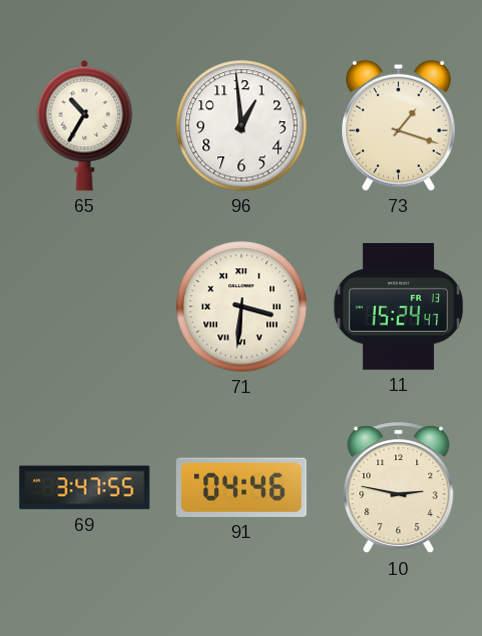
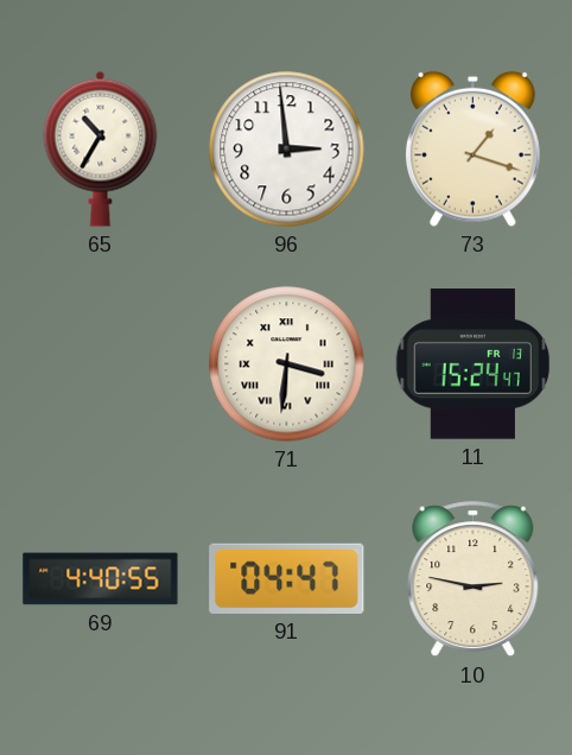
96: 12:59 -> 2:59 (287, 150)
69: 3:47 -> 4:40 (101, 579)
91: 04:46 -> 04:47 (287, 578)
